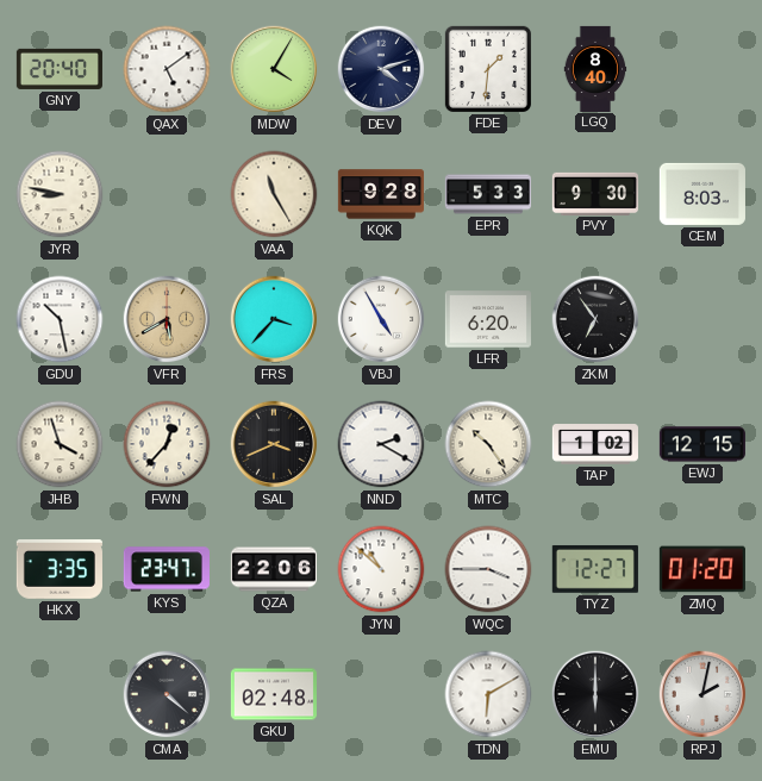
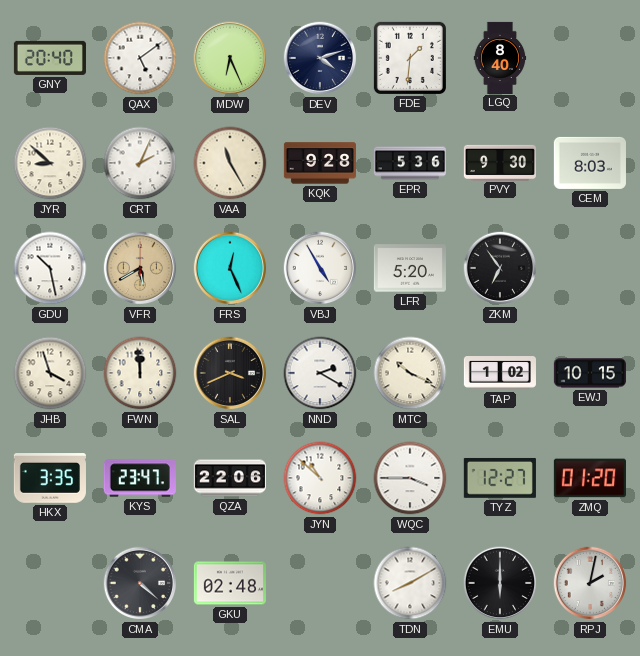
MDW: 4:05 -> 6:26 (230, 58)
JYR: 8:47 -> 8:52 (50, 163)
CRT: none -> 2:04 (140, 163)
EPR: 5:33 -> 5:36 (409, 163)
FRS: 3:37 -> 12:26 (230, 268)
LFR: 6:20 -> 5:20 (410, 268)
FWN: 12:37 -> 11:59 (140, 373)
MTC: 10:24 -> 10:19 (410, 373)
EWJ: 12:15 -> 10:15 (590, 373)
TDN: 6:10 -> 8:10 (410, 583)
